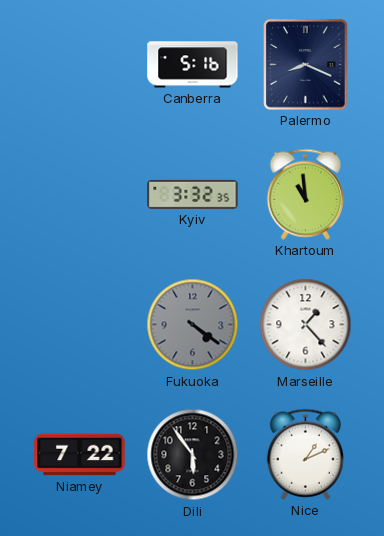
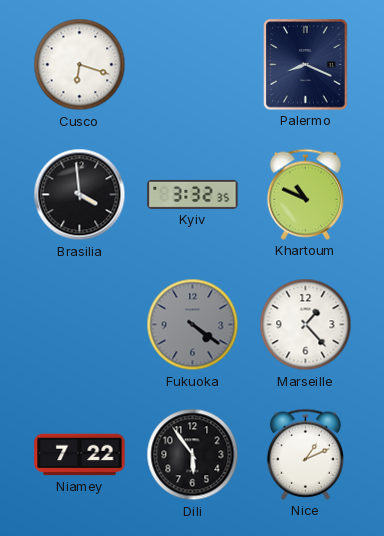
Cusco: none -> 6:18 (80, 65)
Canberra: 5:16 -> none (193, 65)
Brasilia: none -> 3:59 (80, 195)
Khartoum: 10:59 -> 10:49 (305, 194)
